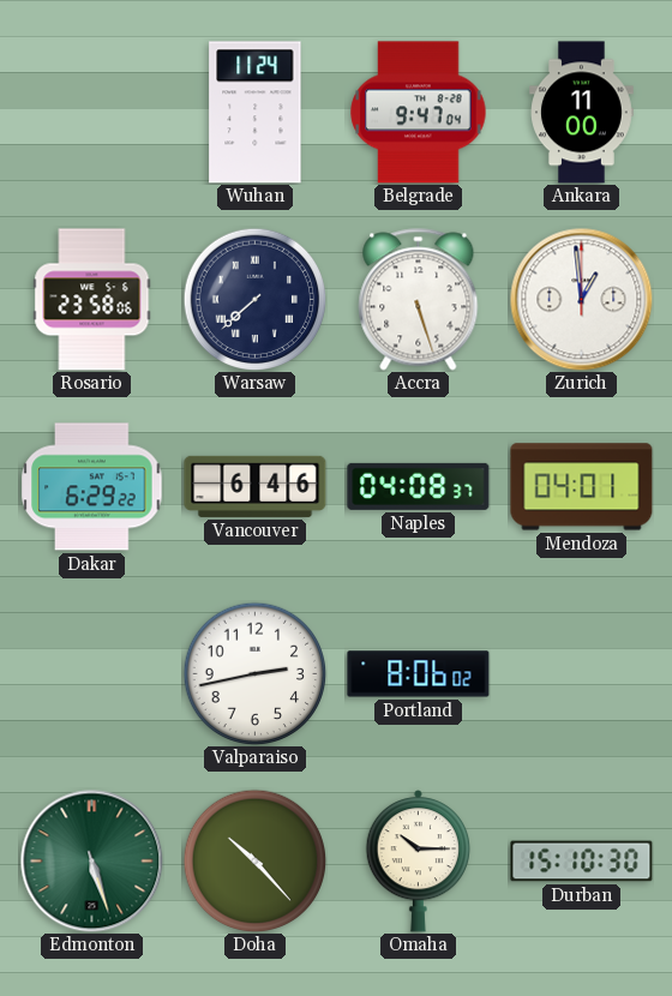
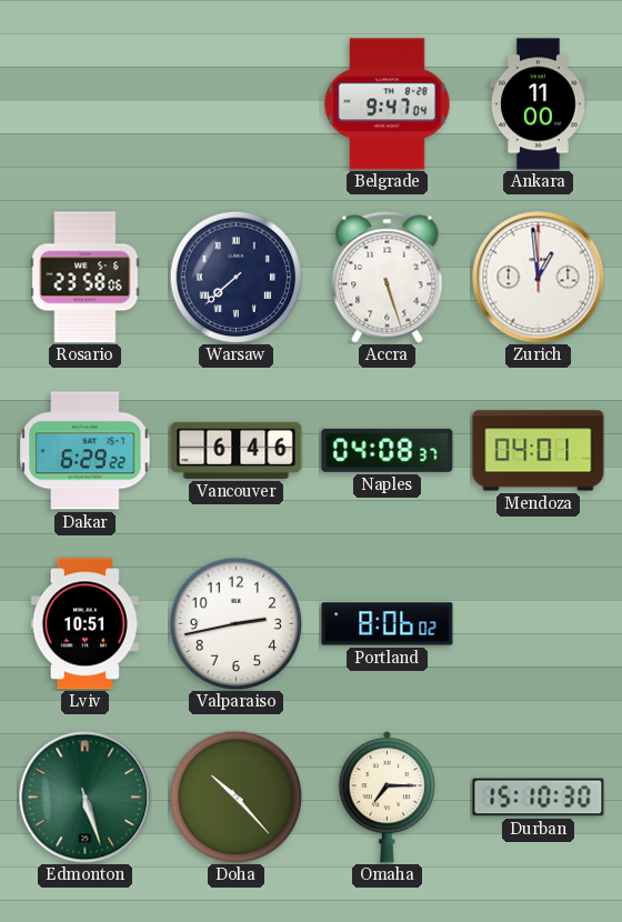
Wuhan: 11:24 -> none (256, 113)
Lviv: none -> 10:51 (84, 624)
Omaha: 10:15 -> 7:15 (388, 798)
